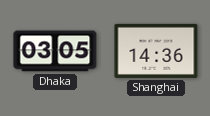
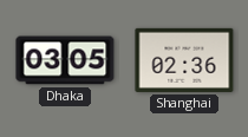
Shanghai: 14:36 -> 02:36 (184, 60)
